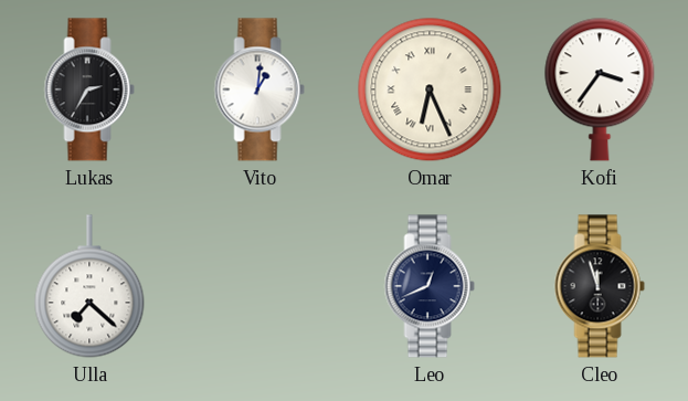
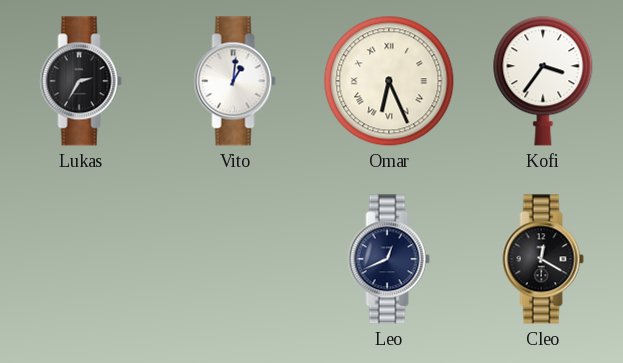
Ulla: 7:22 -> none (89, 286)
Cleo: 11:57 -> 12:20 (543, 259)
